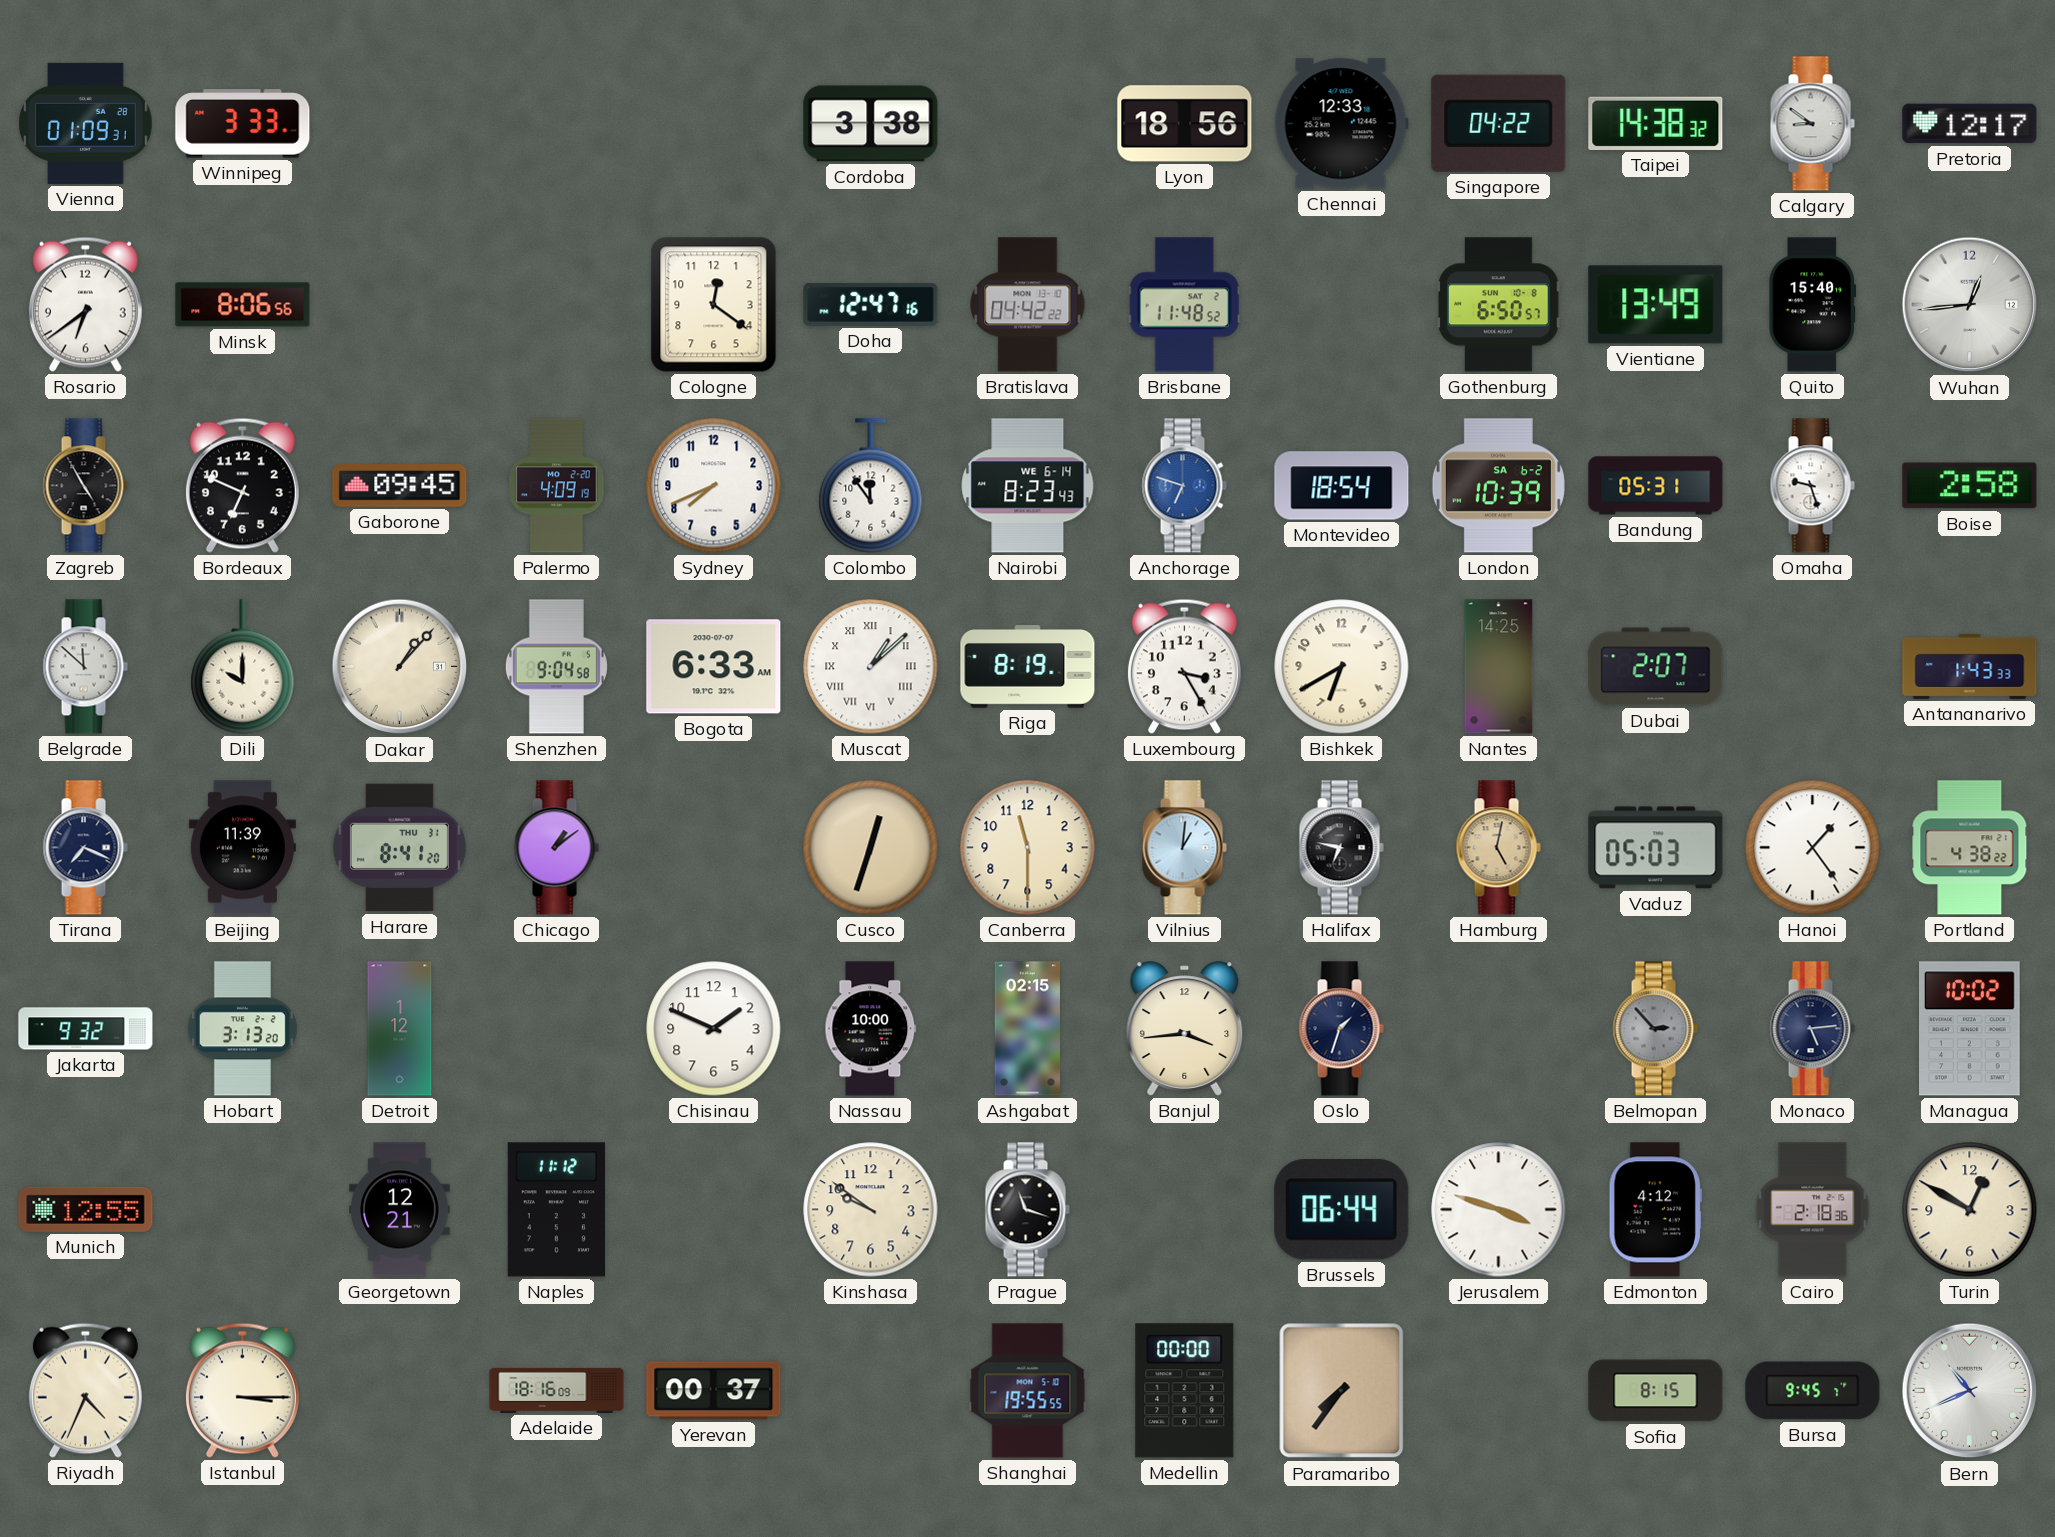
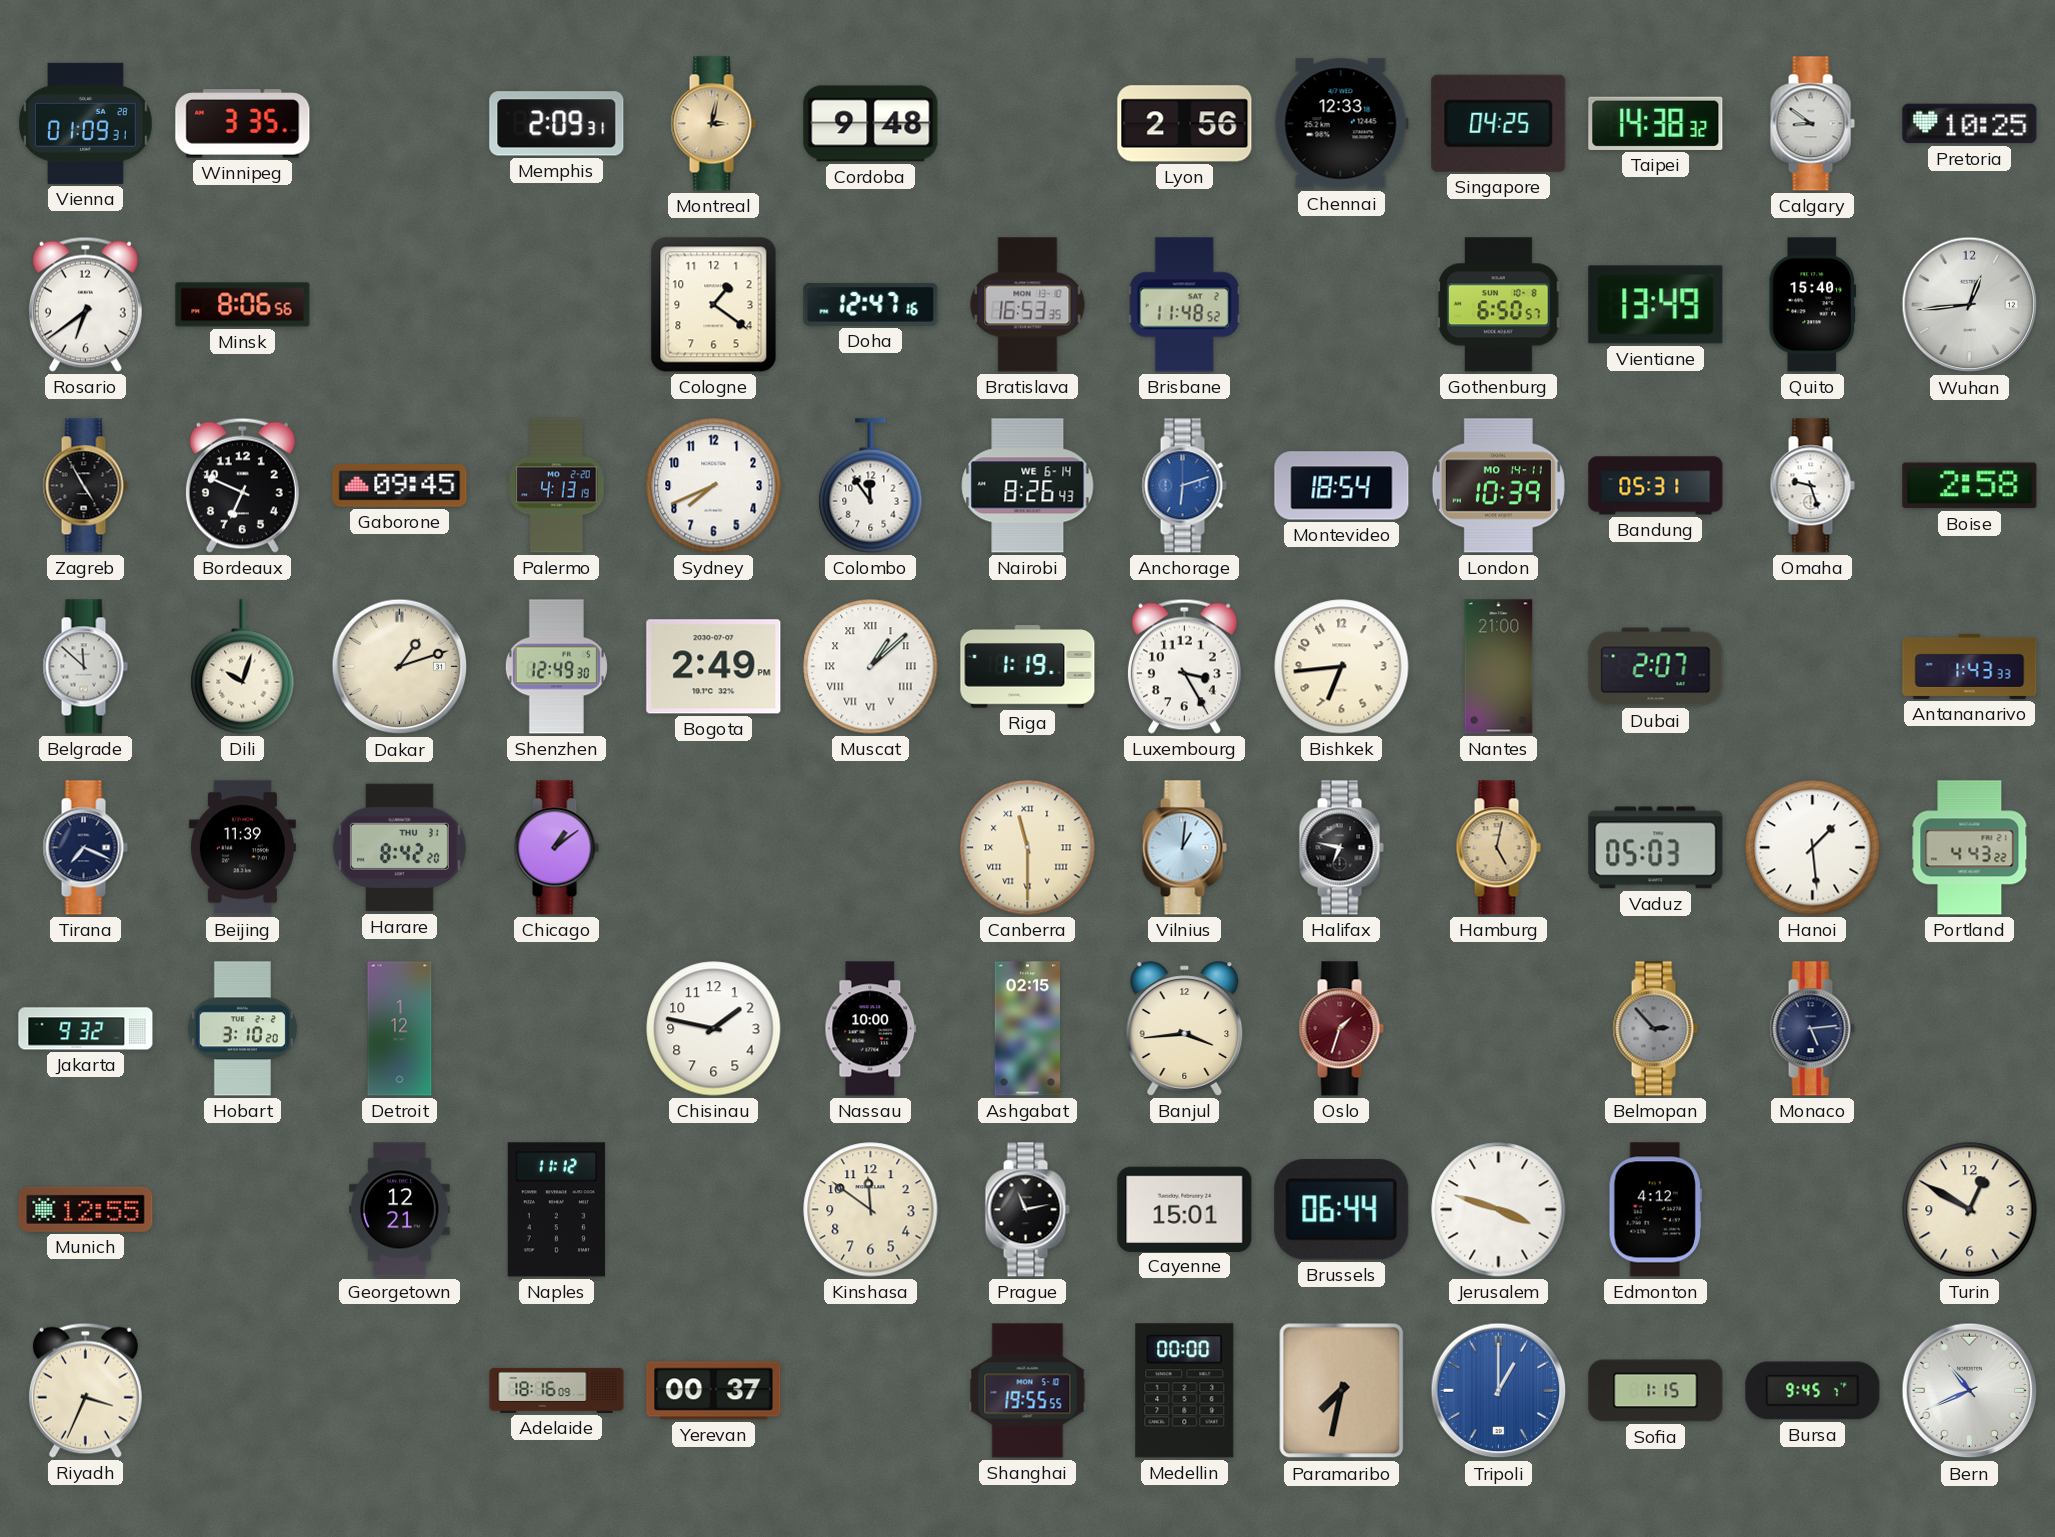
Winnipeg: 3:33 -> 3:35 (243, 124)
Memphis: none -> 2:09 (557, 124)
Montreal: none -> 3:02 (713, 124)
Cordoba: 3:38 -> 9:48 (871, 124)
Lyon: 18:56 -> 2:56 (1185, 124)
Singapore: 04:22 -> 04:25 (1499, 123)
Pretoria: 12:17 -> 10:25 (1970, 124)
Cologne: 12:21 -> 1:21 (714, 305)
Bratislava: 04:42 -> 16:53 (1028, 305)
Palermo: 4:09 -> 4:13 (557, 486)
Nairobi: 8:23 -> 8:26 (1028, 486)
Anchorage: 6:48 -> 6:12 (1184, 486)
London date: SA 6-2 -> MO 14-11 (1498, 486)
Dili: 10:00 -> 10:03 (243, 667)
Dakar: 1:07 -> 1:12 (400, 667)
Shenzhen: 9:04 -> 12:49 (556, 667)
Bogota: 6:33 -> 2:49 (714, 667)
Riga: 8:19 -> 1:19 (1028, 667)
Bishkek: 6:40 -> 6:44 (1342, 667)
Nantes: 14:25 -> 21:00 (1499, 667)
Harare: 8:41 -> 8:42 (399, 848)
Cusco: 12:33 -> none (871, 848)
Canberra numerals: Arabic -> Roman (1028, 848)
Hanoi: 1:24 -> 1:29 (1813, 848)
Portland: 4:38 -> 4:43 (1970, 848)
Hobart: 3:13 -> 3:10 (242, 1029)
Chisinau: 1:49 -> 1:47 (714, 1029)
Oslo dial: navy -> burgundy (1341, 1029)
Managua: 10:02 -> none (1970, 1029)
Kinshasa: 9:51 -> 11:51 (871, 1210)
Prague: 11:18 -> 11:13 (1027, 1210)
Cayenne: none -> 15:01 (1185, 1209)
Cairo: 2:18 -> none (1813, 1210)
Riyadh: 4:34 -> 3:34 (85, 1390)
Istanbul: 3:15 -> none (242, 1390)
Paramaribo: 7:36 -> 7:32 (1342, 1391)
Tripoli: none -> 1:00 (1499, 1391)
Sofia: 8:15 -> 1:15 (1656, 1391)
